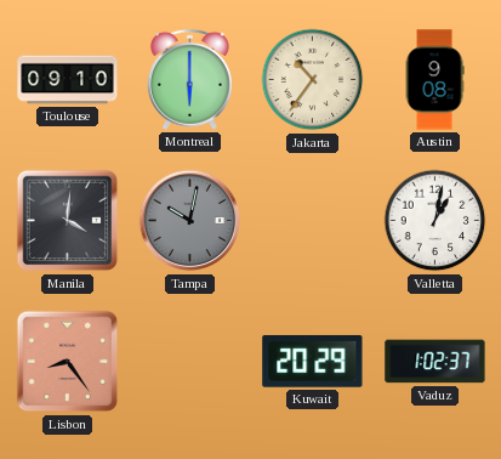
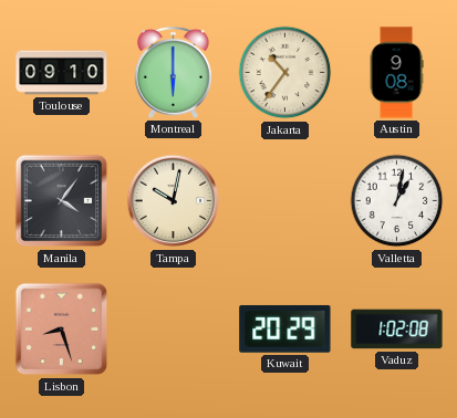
Manila: 4:01 -> 4:06 (62, 201)
Tampa dial: grey -> cream (174, 201)
Lisbon: 8:24 -> 8:27 (62, 330)
Vaduz: 1:02:37 -> 1:02:08 (397, 330)
